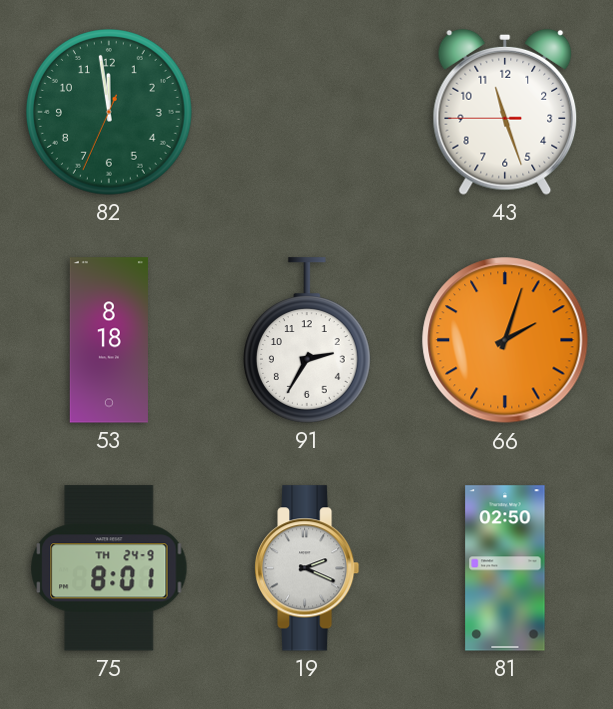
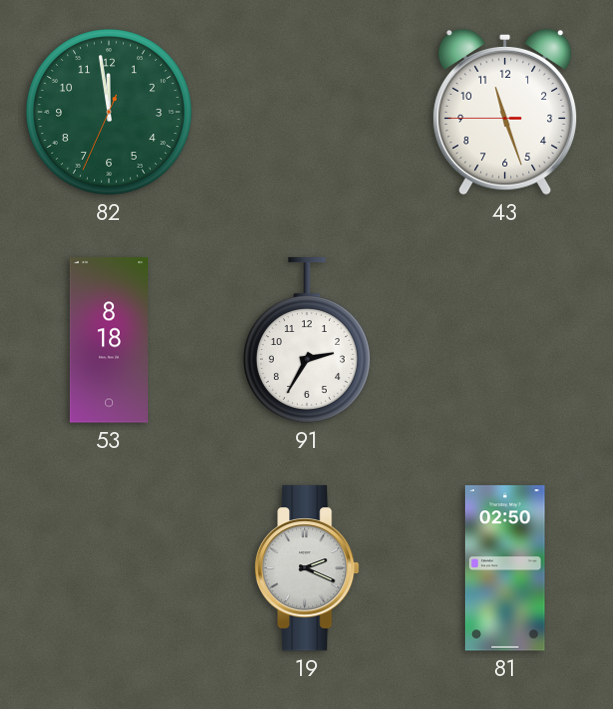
66: 2:03 -> none (505, 340)
75: 8:01 -> none (109, 568)
